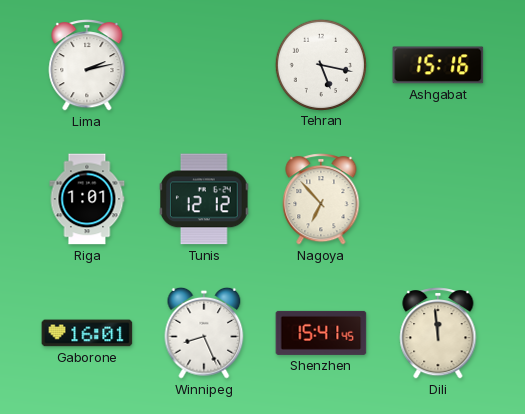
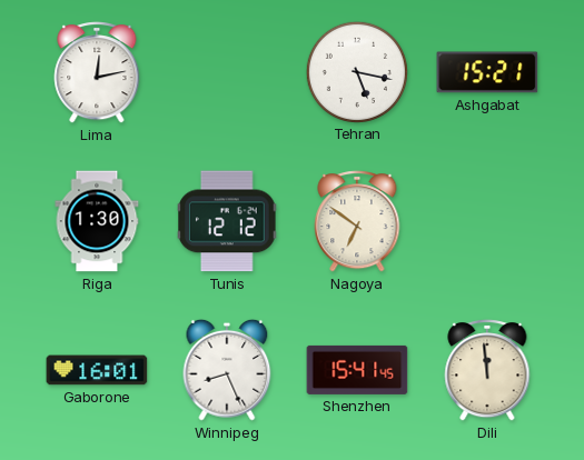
Lima: 2:13 -> 12:13 (97, 73)
Ashgabat: 15:16 -> 15:21 (487, 72)
Riga: 1:01 -> 1:30 (97, 221)
Nagoya: 6:53 -> 6:51 (357, 222)
